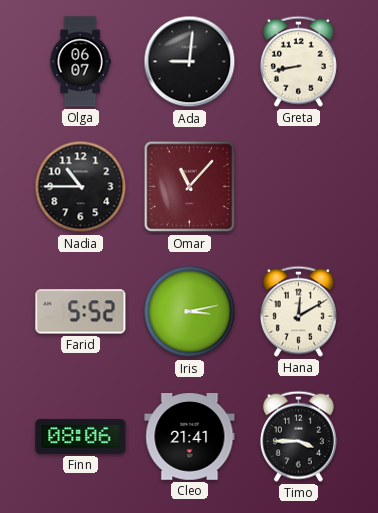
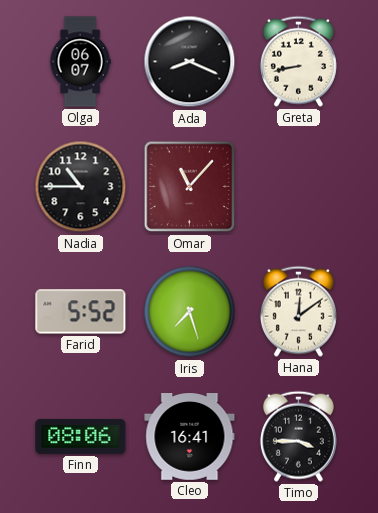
Ada: 9:01 -> 8:19 (190, 62)
Iris: 3:13 -> 7:27 (190, 312)
Hana: 12:10 -> 12:09 (298, 311)
Cleo: 21:41 -> 16:41 (190, 437)
